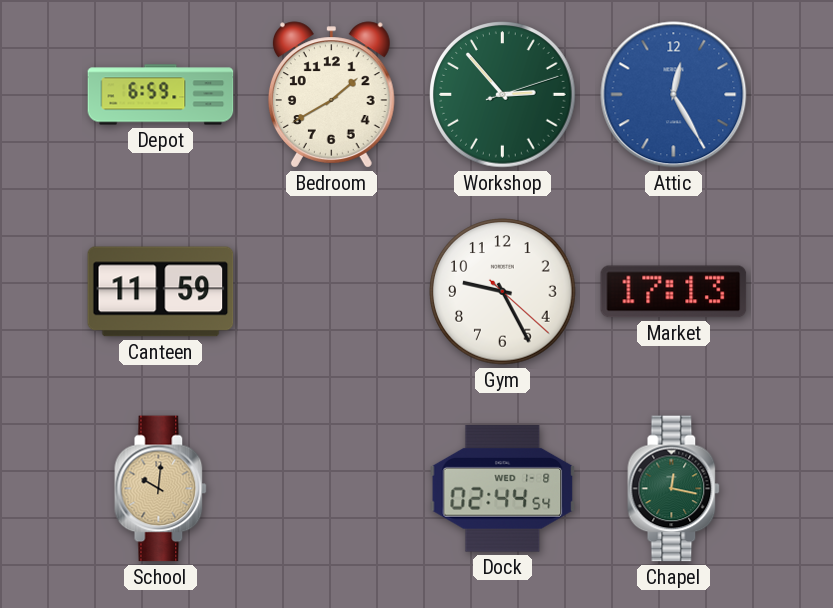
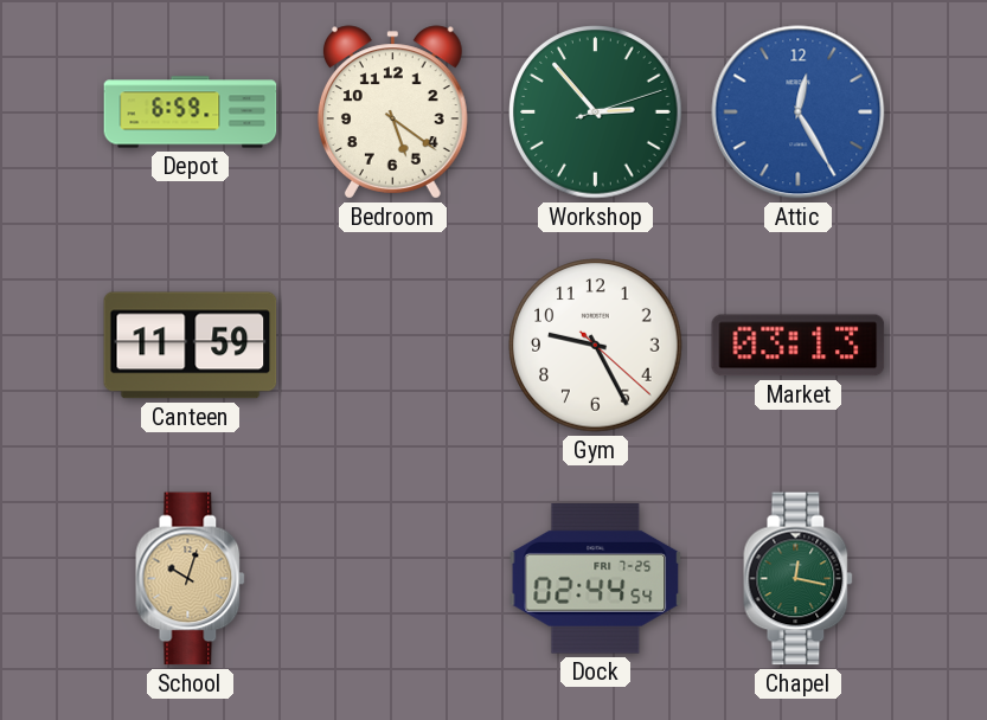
Bedroom: 1:40 -> 5:21 (392, 112)
Market: 17:13 -> 03:13 (799, 346)
School: 10:01 -> 10:03 (191, 579)
Dock date: WED 1-8 -> FRI 7-25 (596, 579)
